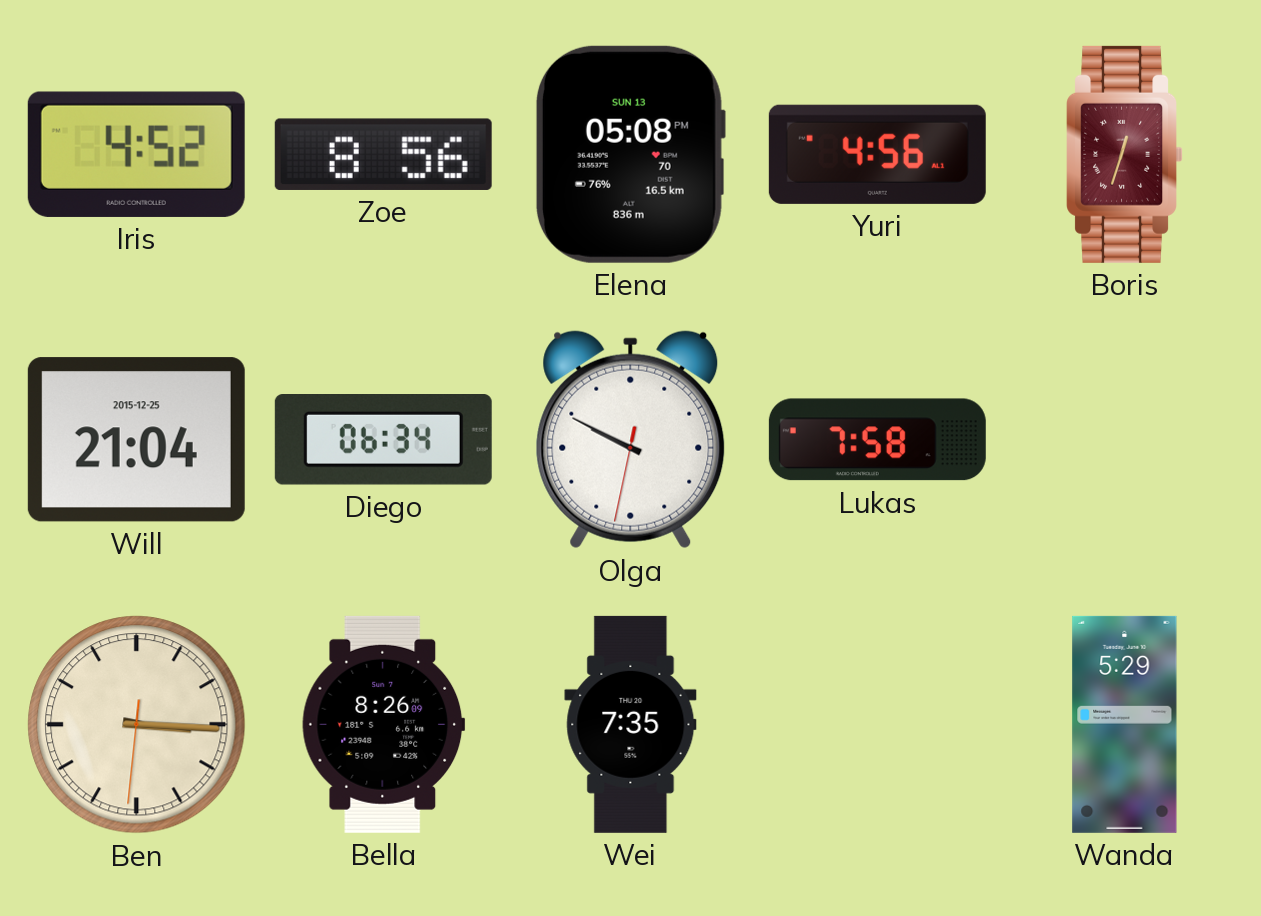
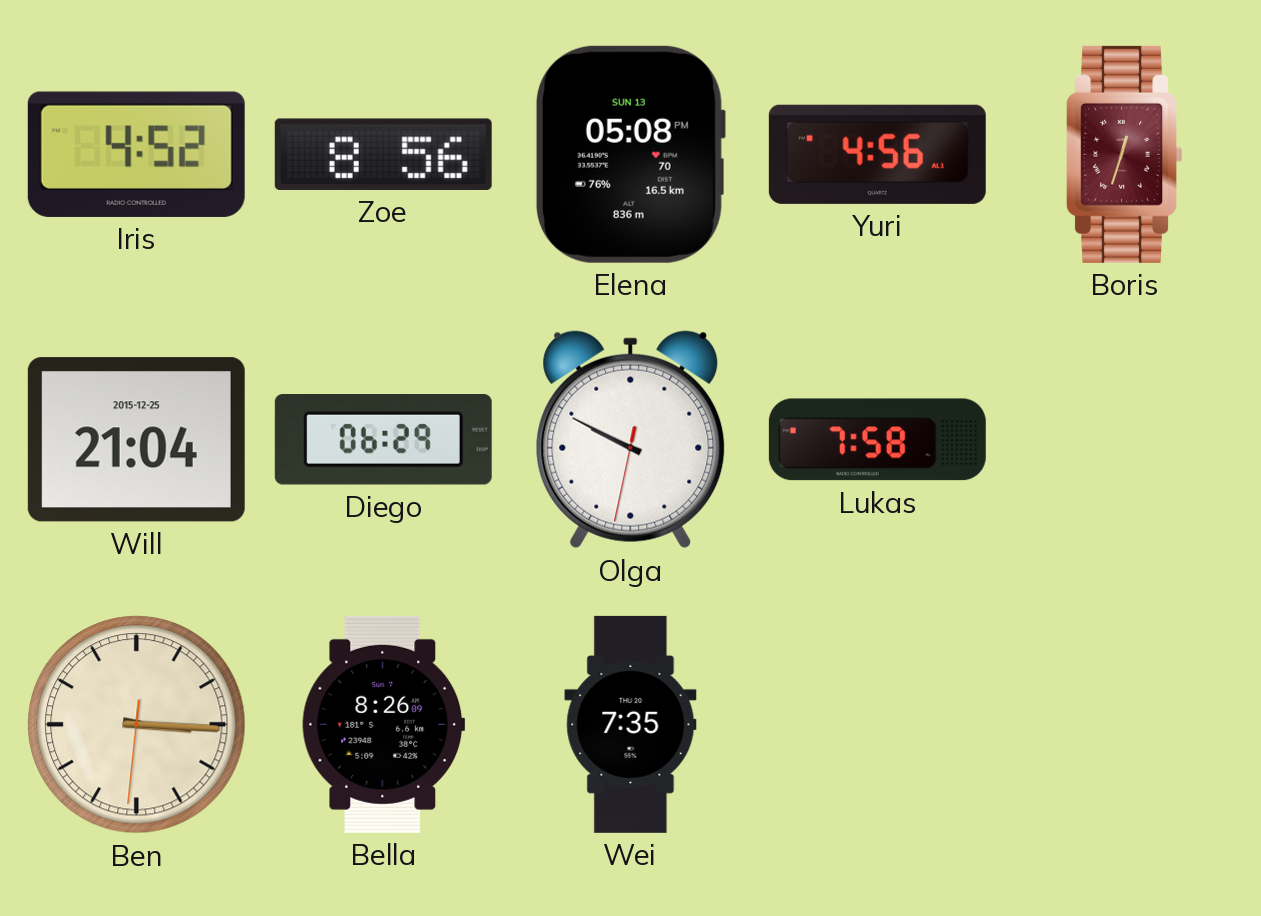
Diego: 06:34 -> 06:29 (383, 440)
Wanda: 5:29 -> none (1125, 724)
